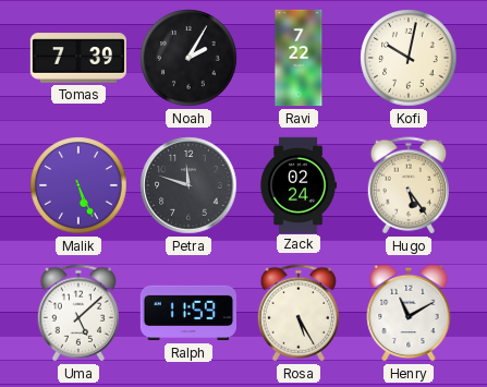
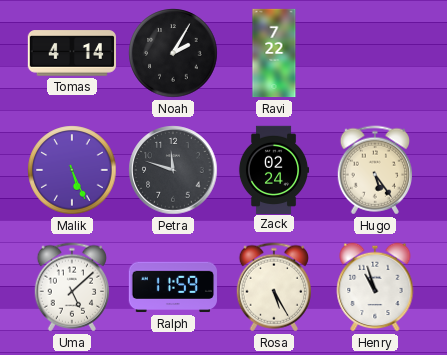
Tomas: 7:39 -> 4:14 (71, 53)
Kofi: 10:02 -> none (409, 58)
Henry: 11:10 -> 10:57 (375, 287)
